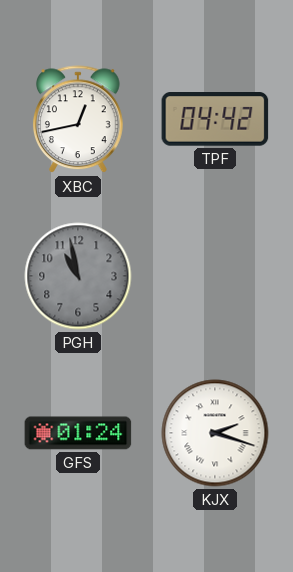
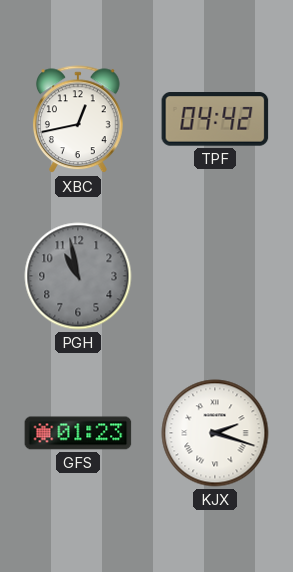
GFS: 01:24 -> 01:23 (78, 433)
